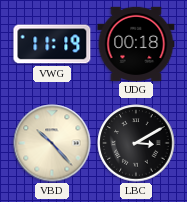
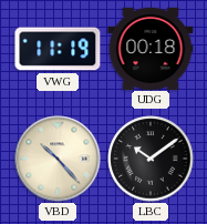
LBC: 3:10 -> 10:09 (151, 159)
